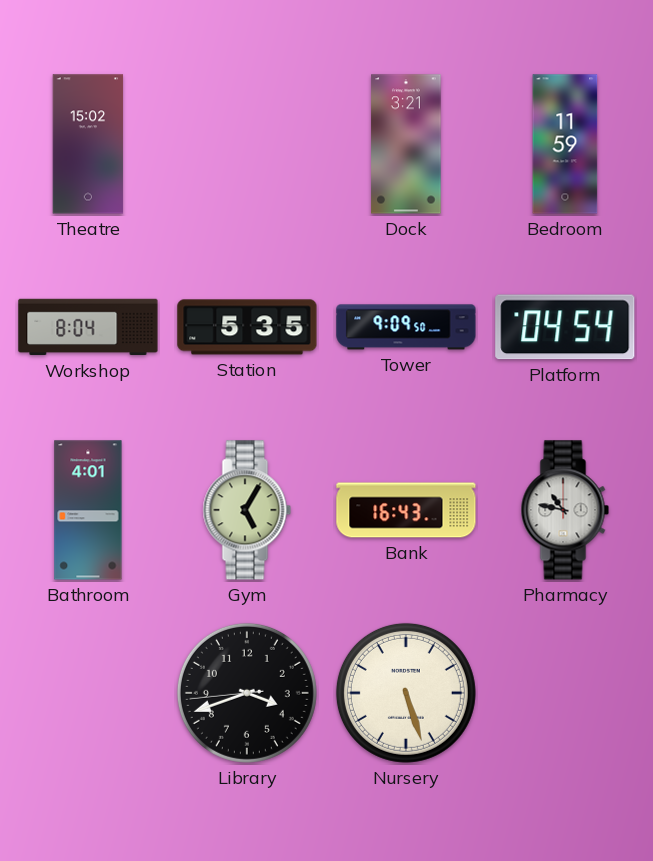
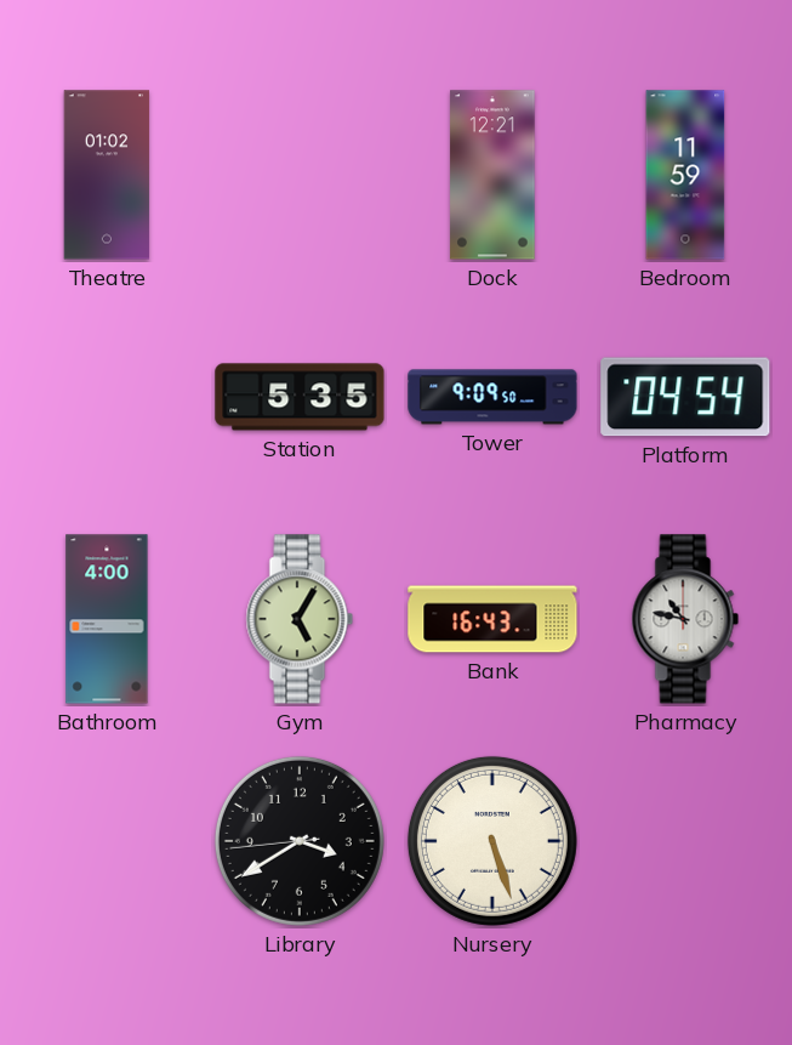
Theatre: 15:02 -> 01:02 (107, 175)
Dock: 3:21 -> 12:21 (492, 175)
Workshop: 8:04 -> none (88, 327)
Bathroom: 4:01 -> 4:00 (107, 619)
Library: 3:41 -> 3:39 (300, 841)
